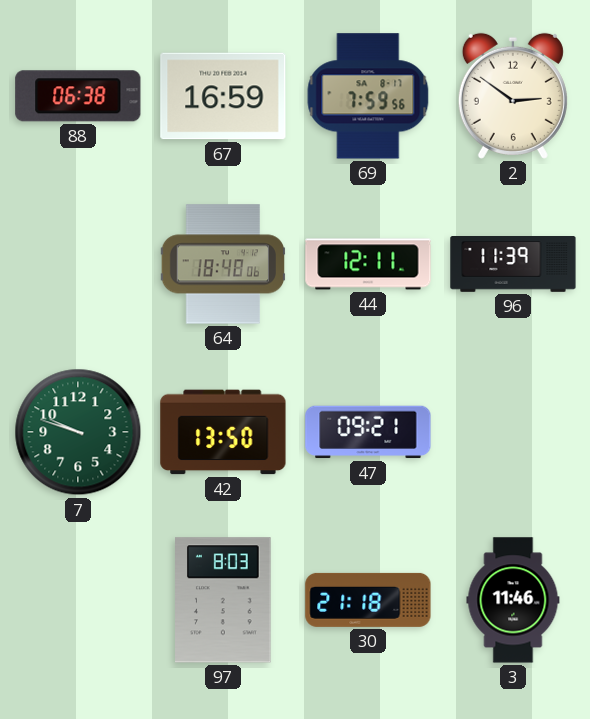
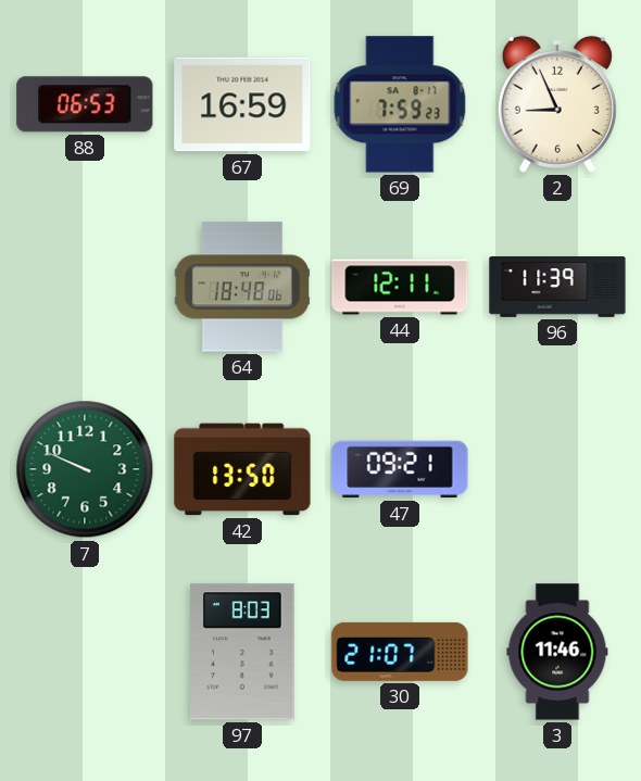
88: 06:38 -> 06:53 (85, 104)
69: 7:59:56 -> 7:59:23 (400, 104)
2: 2:51 -> 8:56 (557, 104)
7: 9:48 -> 9:49 (85, 469)
30: 21:18 -> 21:07 (400, 652)
